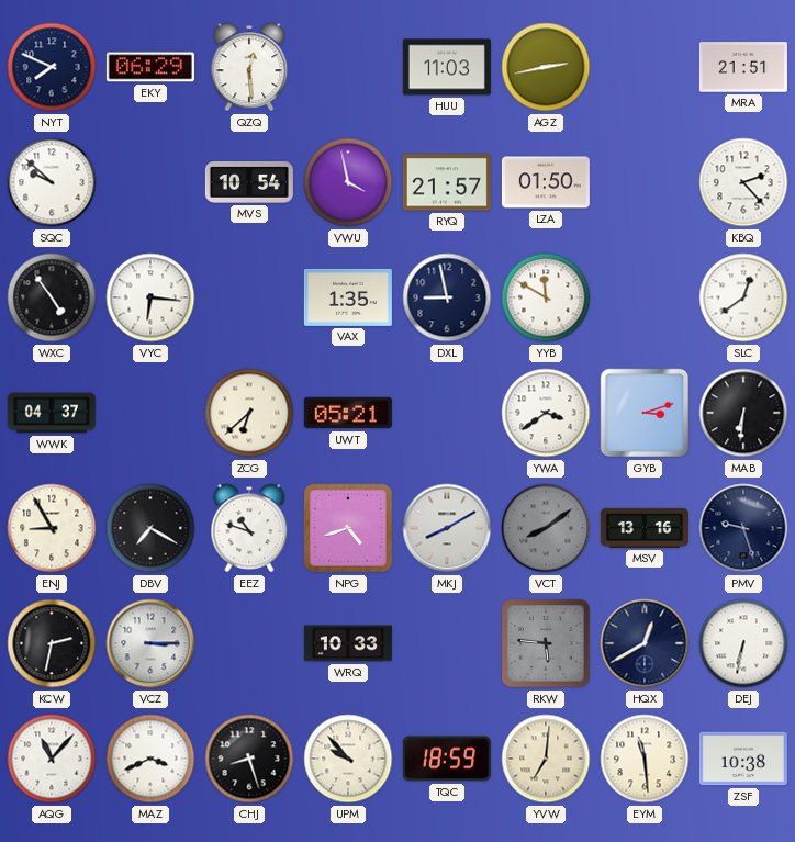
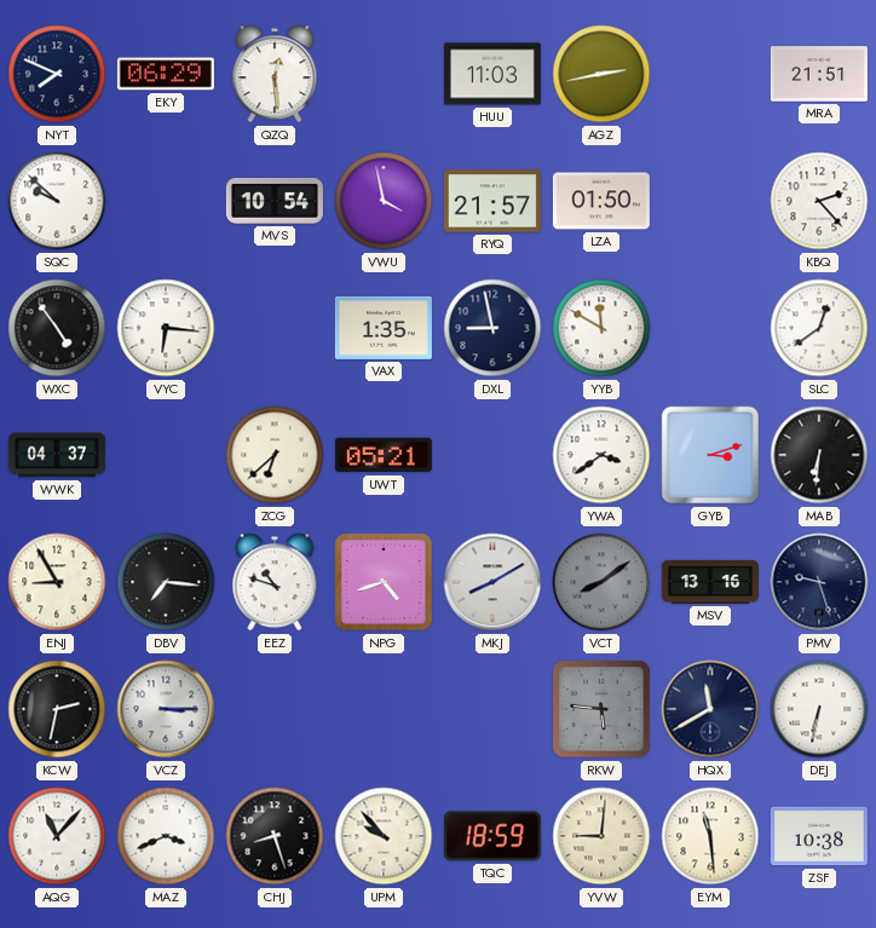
DBV: 7:20 -> 7:16 (166, 582)
WRQ: 10:33 -> none (348, 643)
HQX: 12:40 -> 11:40 (710, 709)
YVW: 7:01 -> 9:01 (601, 836)
